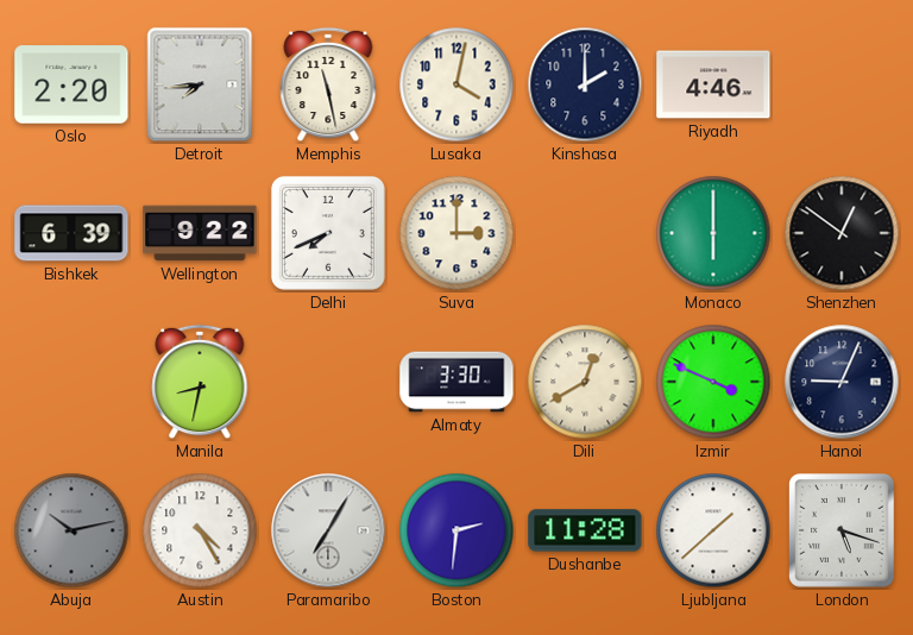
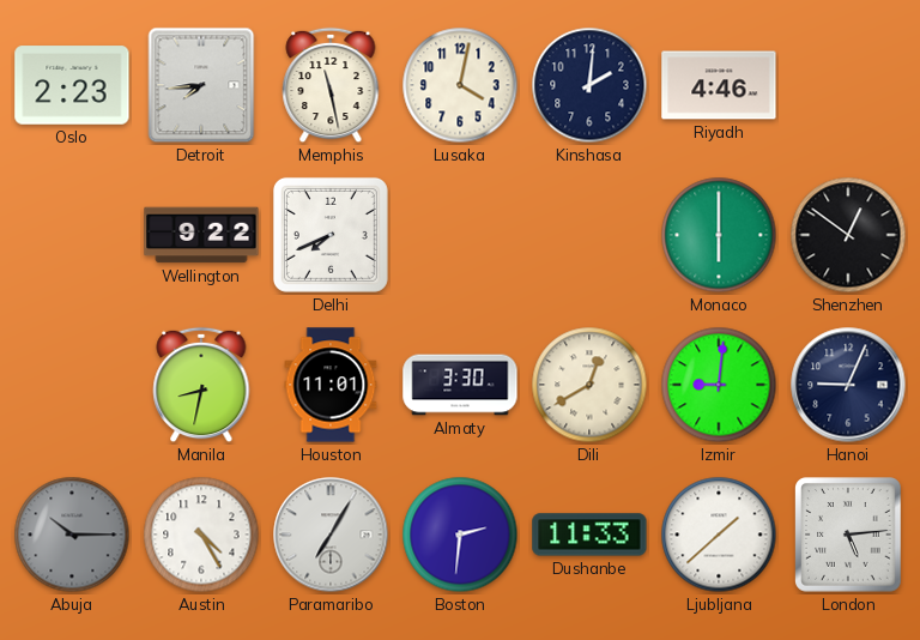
Oslo: 2:20 -> 2:23 (72, 85)
Kinshasa: 2:00 -> 2:01 (589, 85)
Bishkek: 6:39 -> none (71, 233)
Suva: 3:00 -> none (456, 233)
Houston: none -> 11:01 (331, 385)
Izmir: 3:49 -> 9:01 (719, 385)
Abuja: 10:13 -> 10:15 (72, 535)
Dushanbe: 11:28 -> 11:33 (589, 535)
London: 5:18 -> 5:14 (848, 535)
